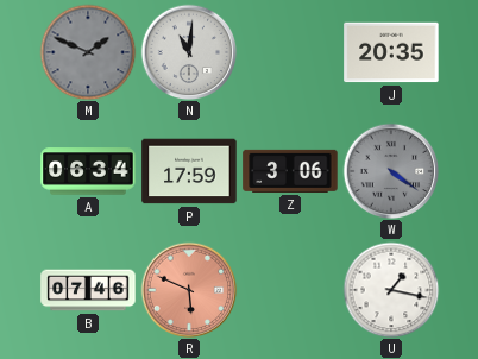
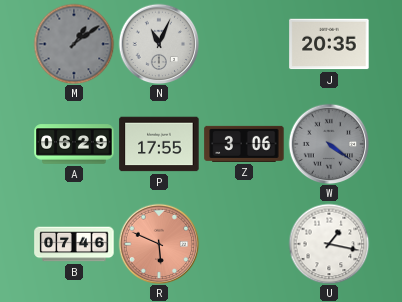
M: 1:49 -> 1:09 (74, 44)
N: 11:01 -> 11:04 (159, 44)
A: 06:34 -> 06:29 (74, 144)
P: 17:59 -> 17:55 (159, 144)
